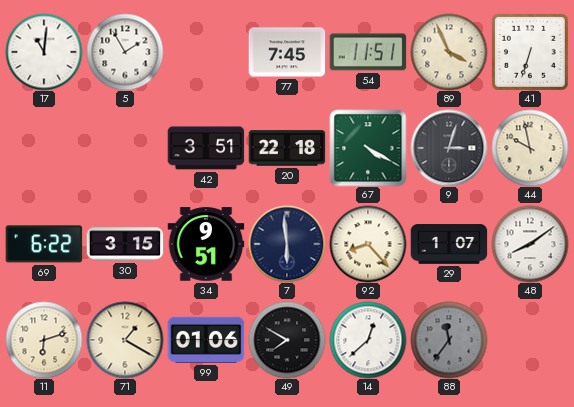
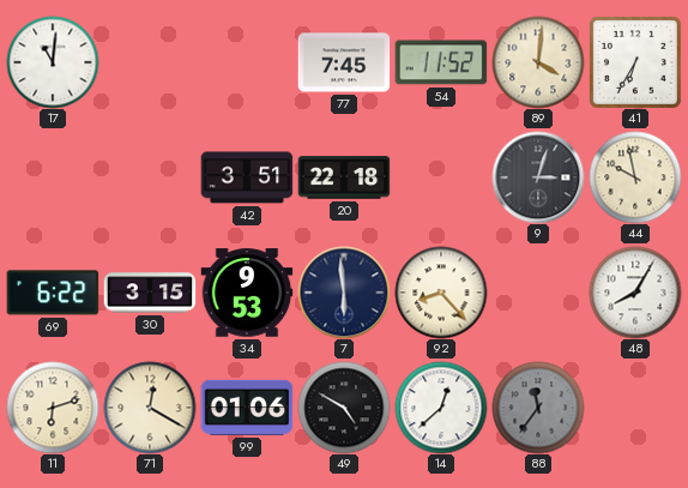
5: 1:55 -> none (125, 52)
54: 11:51 -> 11:52 (441, 62)
89: 3:56 -> 4:01 (538, 62)
41: 6:33 -> 6:35 (635, 62)
67: 4:20 -> none (368, 148)
34: 9:51 -> 9:53 (247, 293)
29: 1:07 -> none (449, 244)
48: 8:09 -> 8:05 (635, 293)
71: 1:20 -> 12:20 (150, 408)
49: 7:50 -> 4:50 (344, 408)
